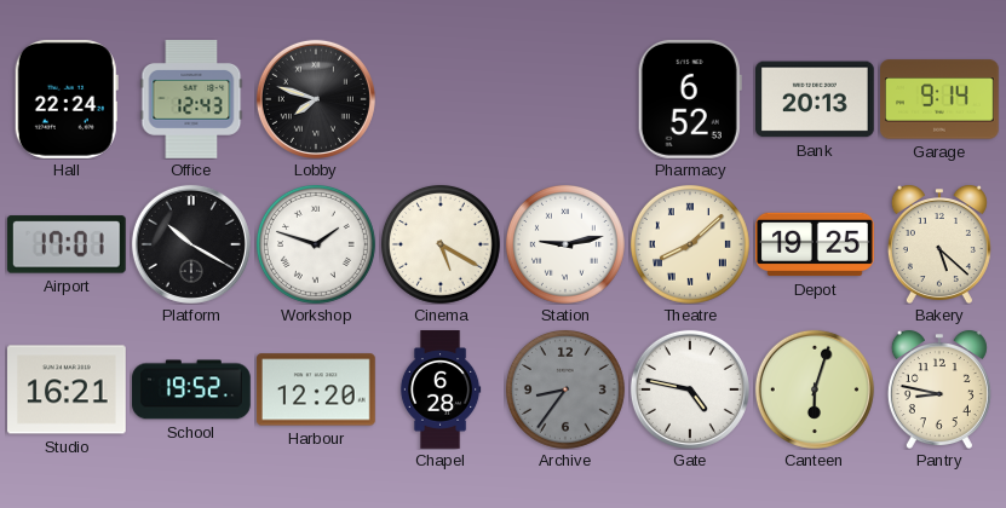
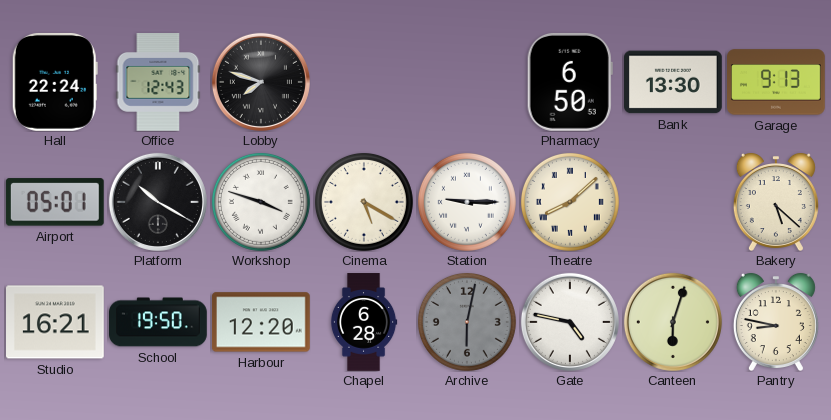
Pharmacy: 6:52 -> 6:50 (570, 83)
Bank: 20:13 -> 13:30 (674, 82)
Garage: 9:14 -> 9:13 (777, 82)
Airport: 17:01 -> 05:01 (55, 202)
Workshop: 1:48 -> 3:48 (261, 202)
Station: 9:13 -> 9:15 (467, 202)
Depot: 19:25 -> none (816, 244)
School: 19:52 -> 19:50 (159, 322)
Archive: 8:36 -> 6:02 (467, 322)
